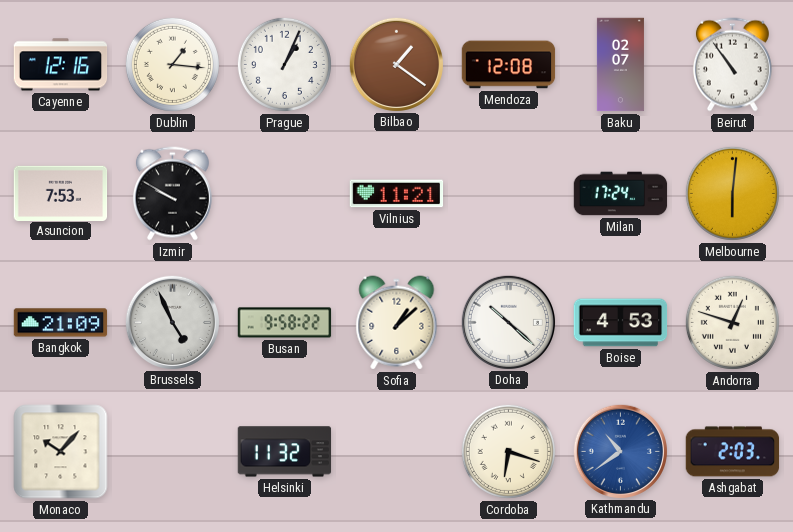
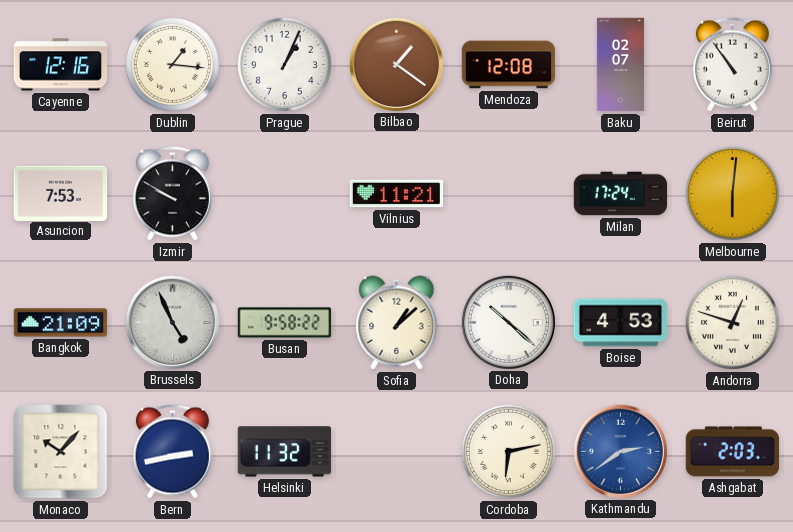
Bern: none -> 2:43 (172, 452)
Cordoba: 6:18 -> 6:13 (508, 451)
Kathmandu: 10:39 -> 2:39 (620, 451)
